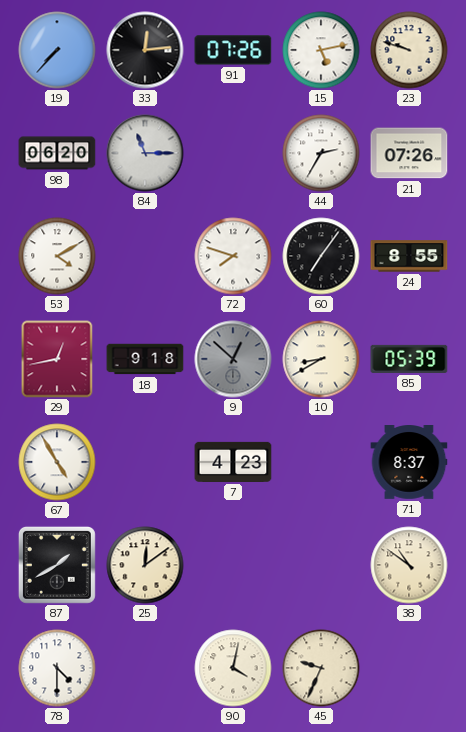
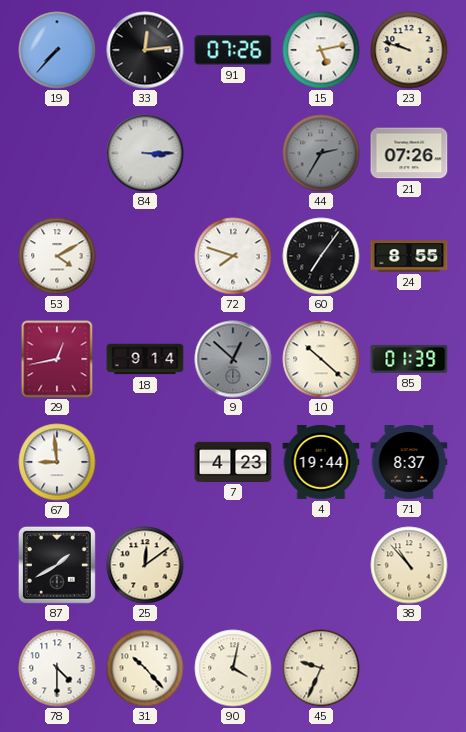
98: 06:20 -> none (57, 153)
84: 11:15 -> 3:15 (145, 153)
44 dial: white -> grey (321, 153)
18: 9:18 -> 9:14 (145, 359)
10: 8:40 -> 10:22 (321, 359)
85: 05:39 -> 01:39 (409, 359)
67: 4:55 -> 8:59 (57, 462)
4: none -> 19:44 (321, 462)
38: 10:51 -> 10:53 (409, 565)
31: none -> 10:23 (145, 668)
